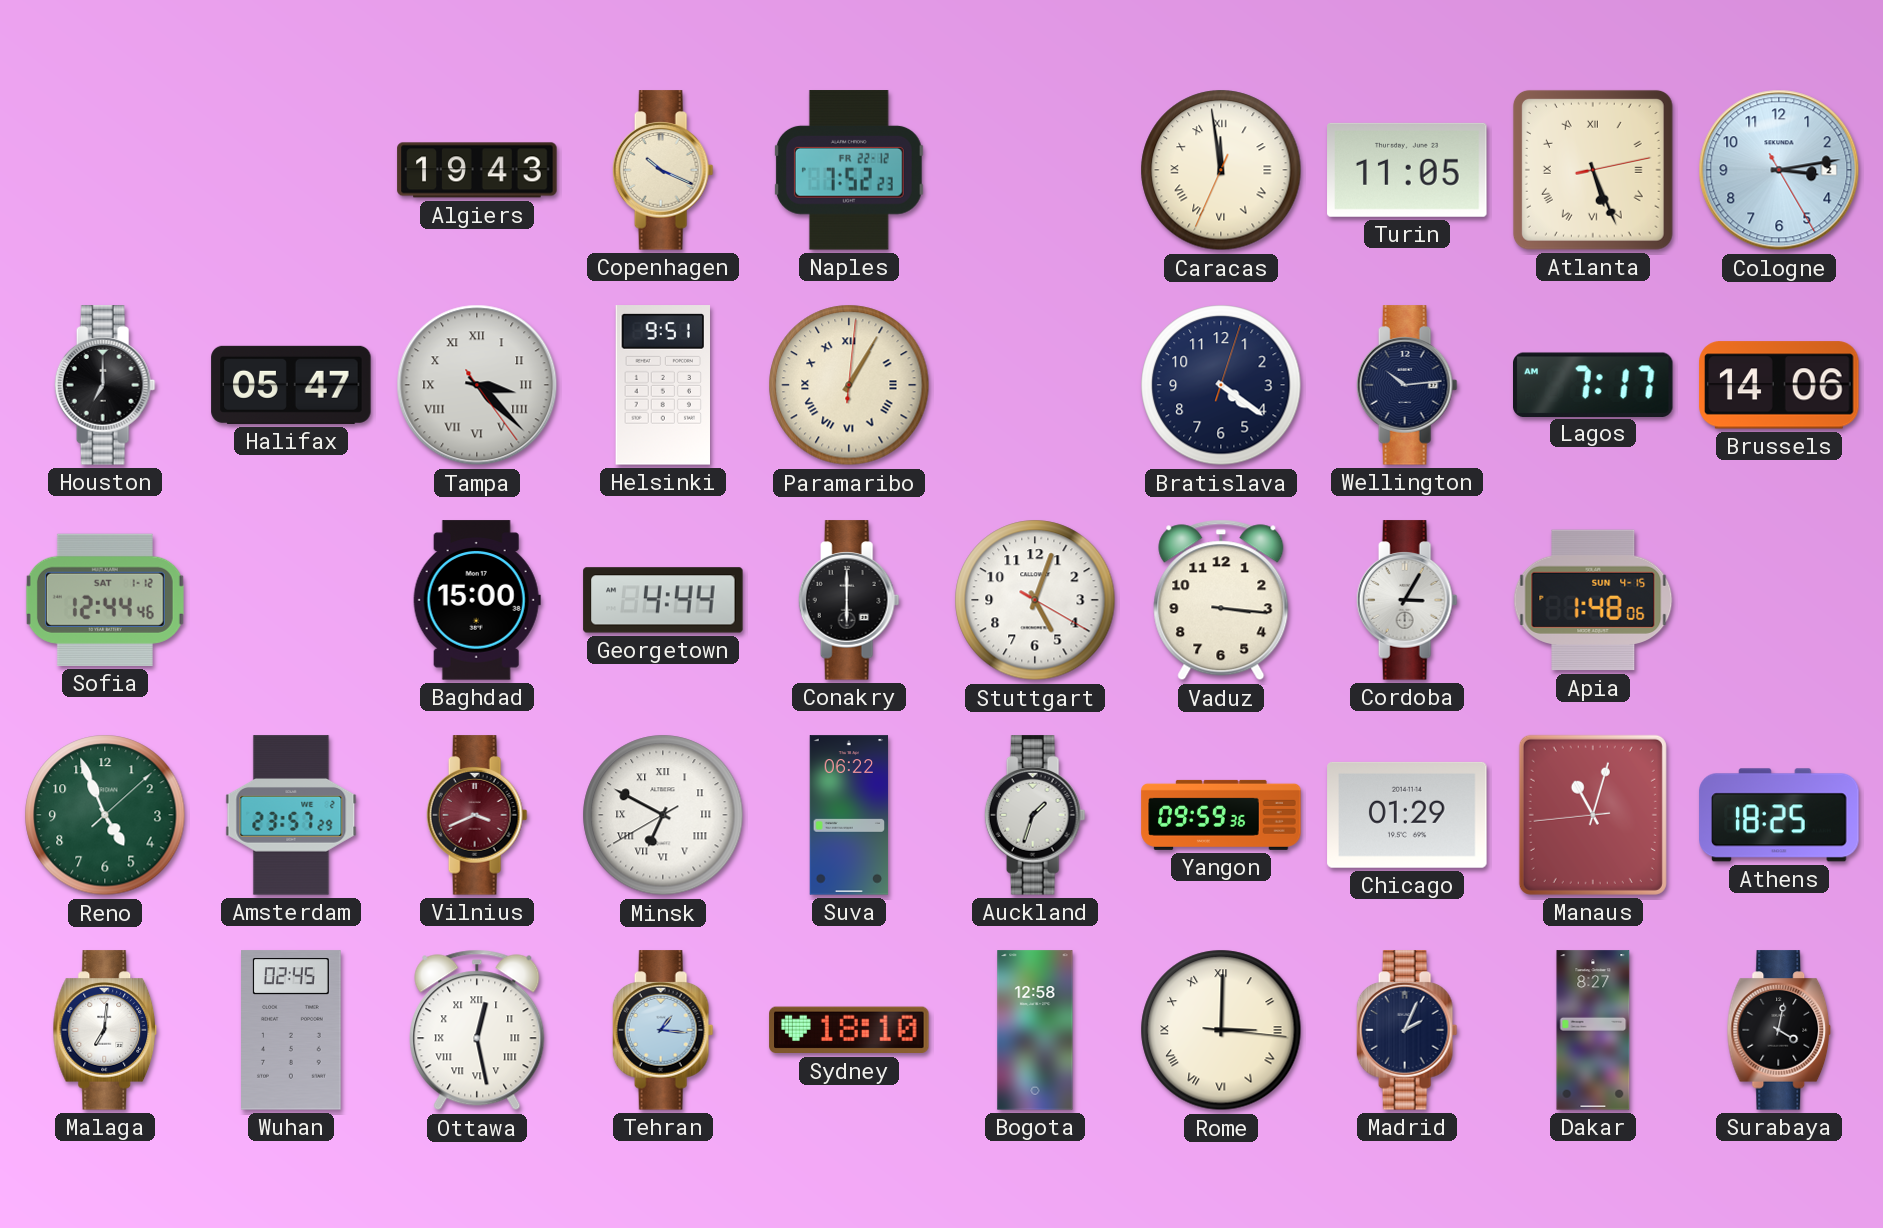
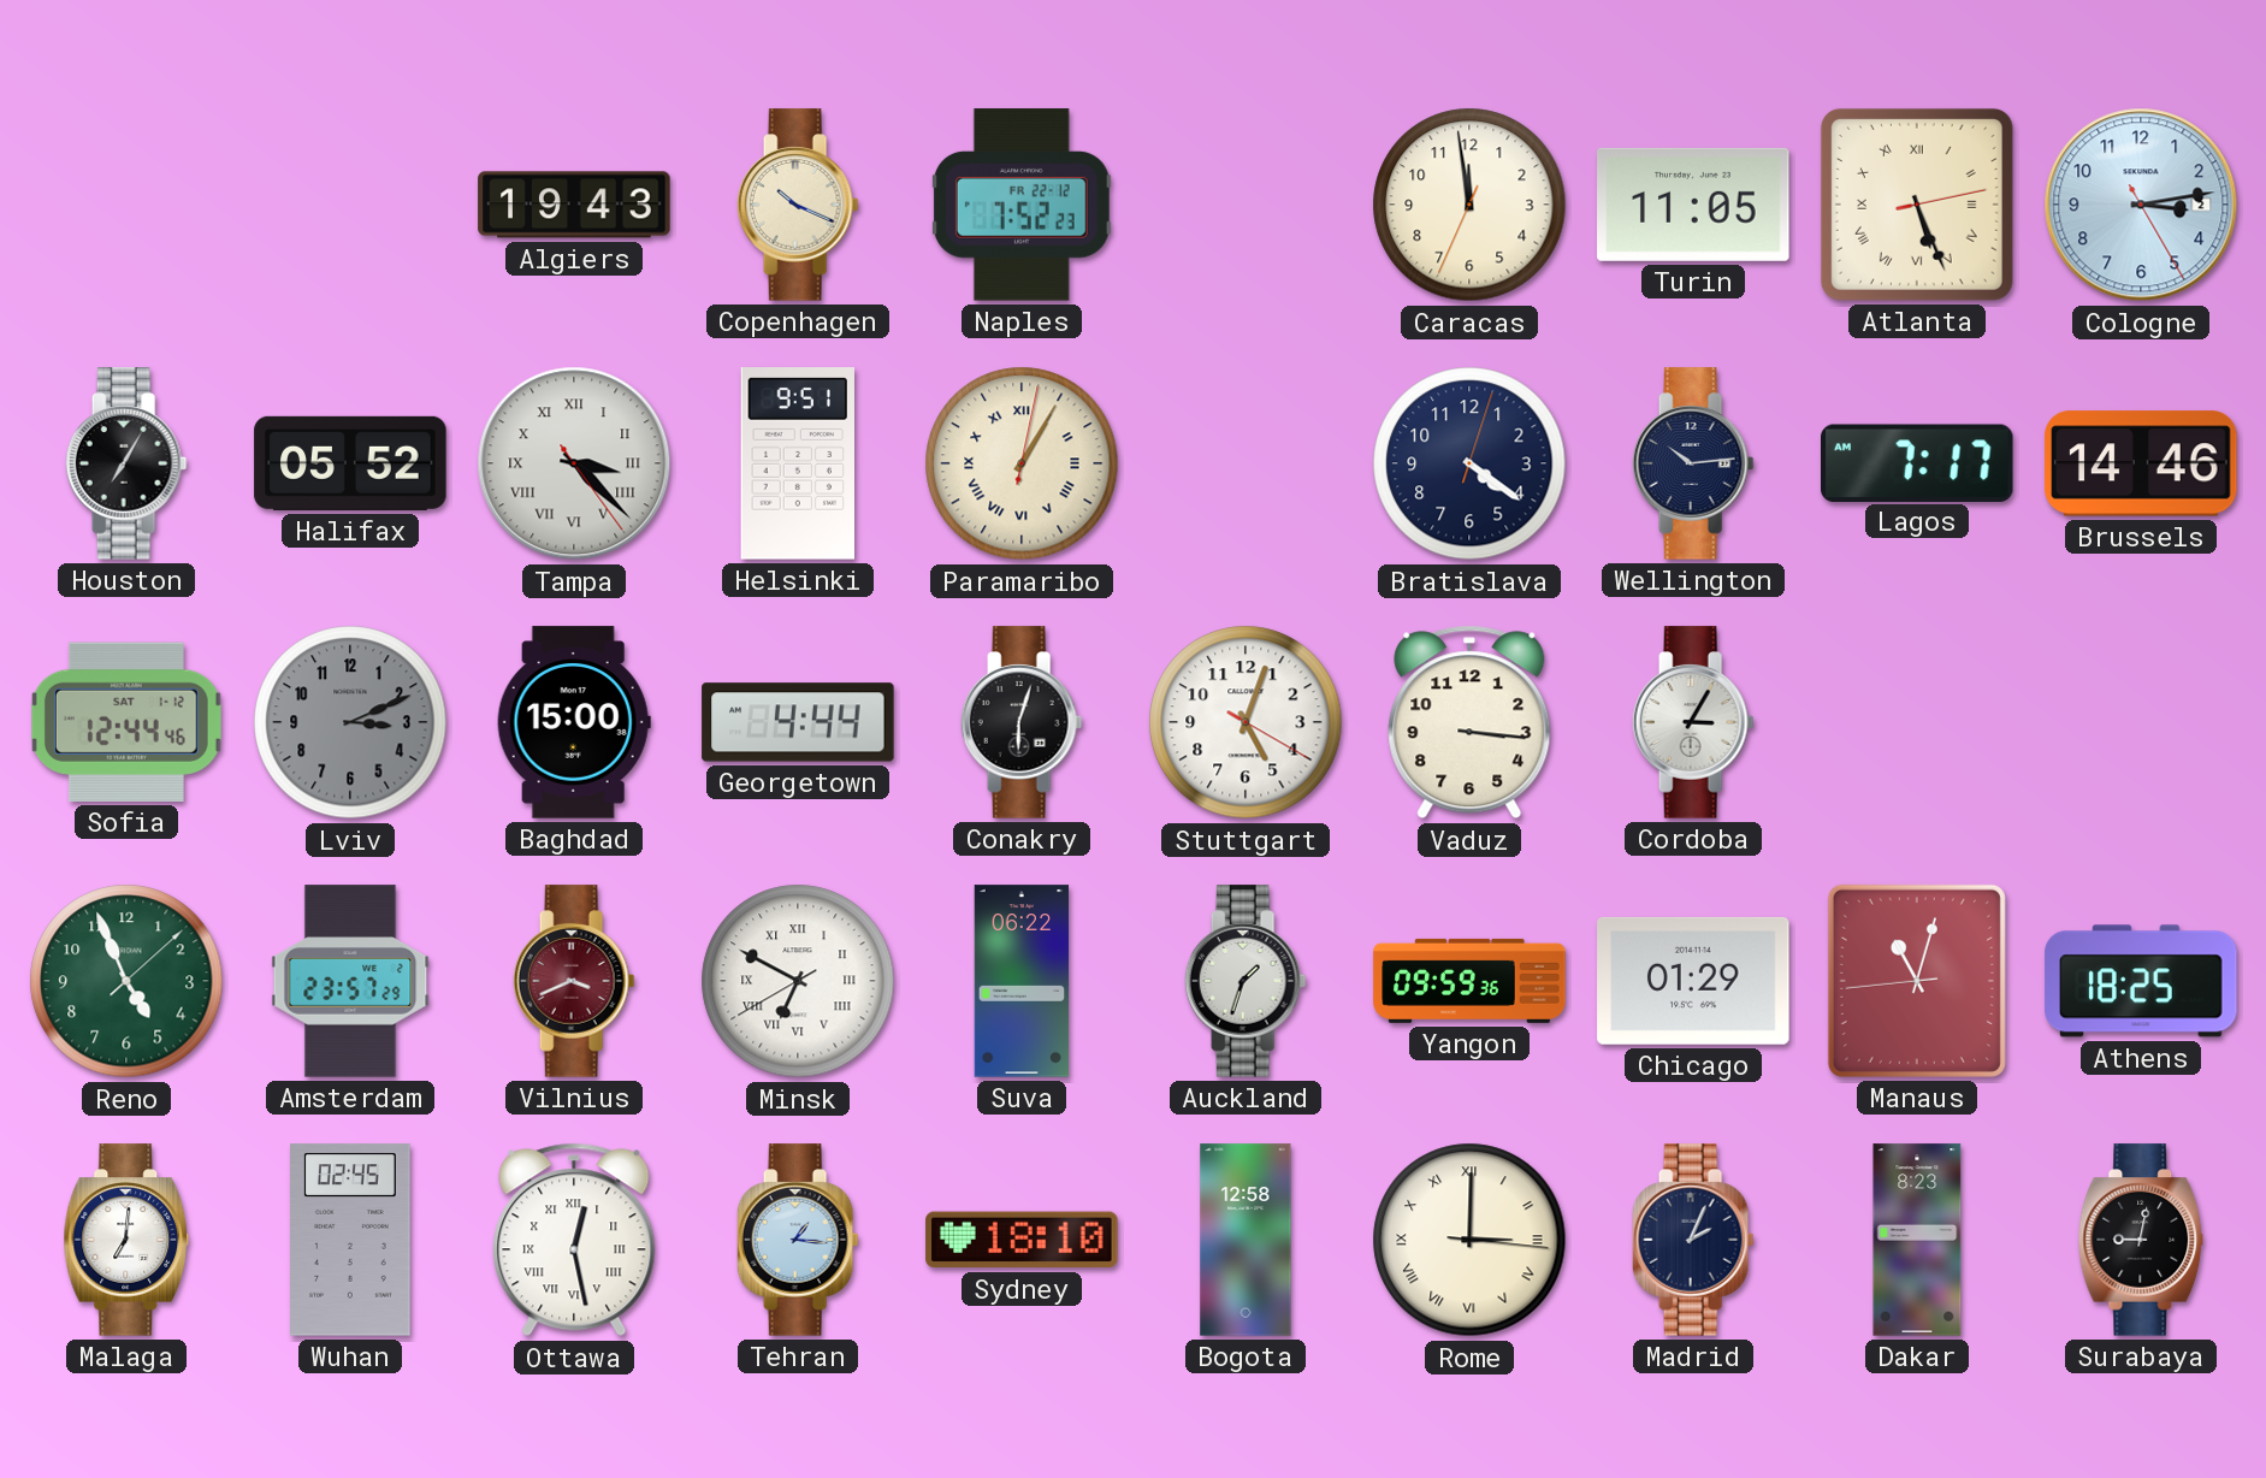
Caracas numerals: Roman -> Arabic (1469, 205)
Houston: 7:00 -> 7:05 (126, 463)
Halifax: 05:47 -> 05:52 (350, 463)
Paramaribo: 1:05:01 -> 1:05:02 (1022, 463)
Brussels: 14:06 -> 14:46 (2141, 463)
Lviv: none -> 3:11 (350, 722)
Conakry: 6:00 -> 6:03 (1022, 722)
Apia: 1:48 -> none (1593, 600)
Dakar: 8:27 -> 8:23 (1917, 1240)
Surabaya: 4:02 -> 9:02 (2141, 1240)
